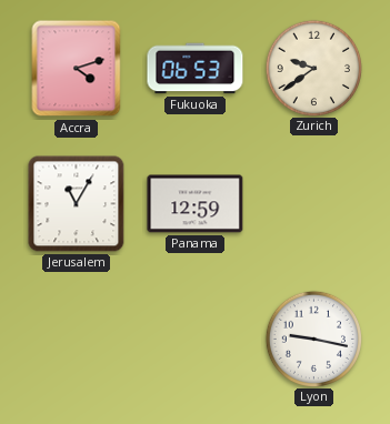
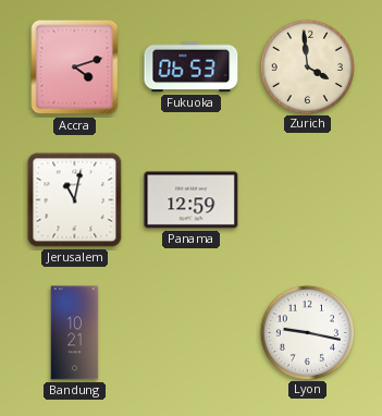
Zurich: 9:39 -> 3:59 (307, 66)
Jerusalem: 11:05 -> 11:02 (75, 200)
Bandung: none -> 10:21 (75, 333)
